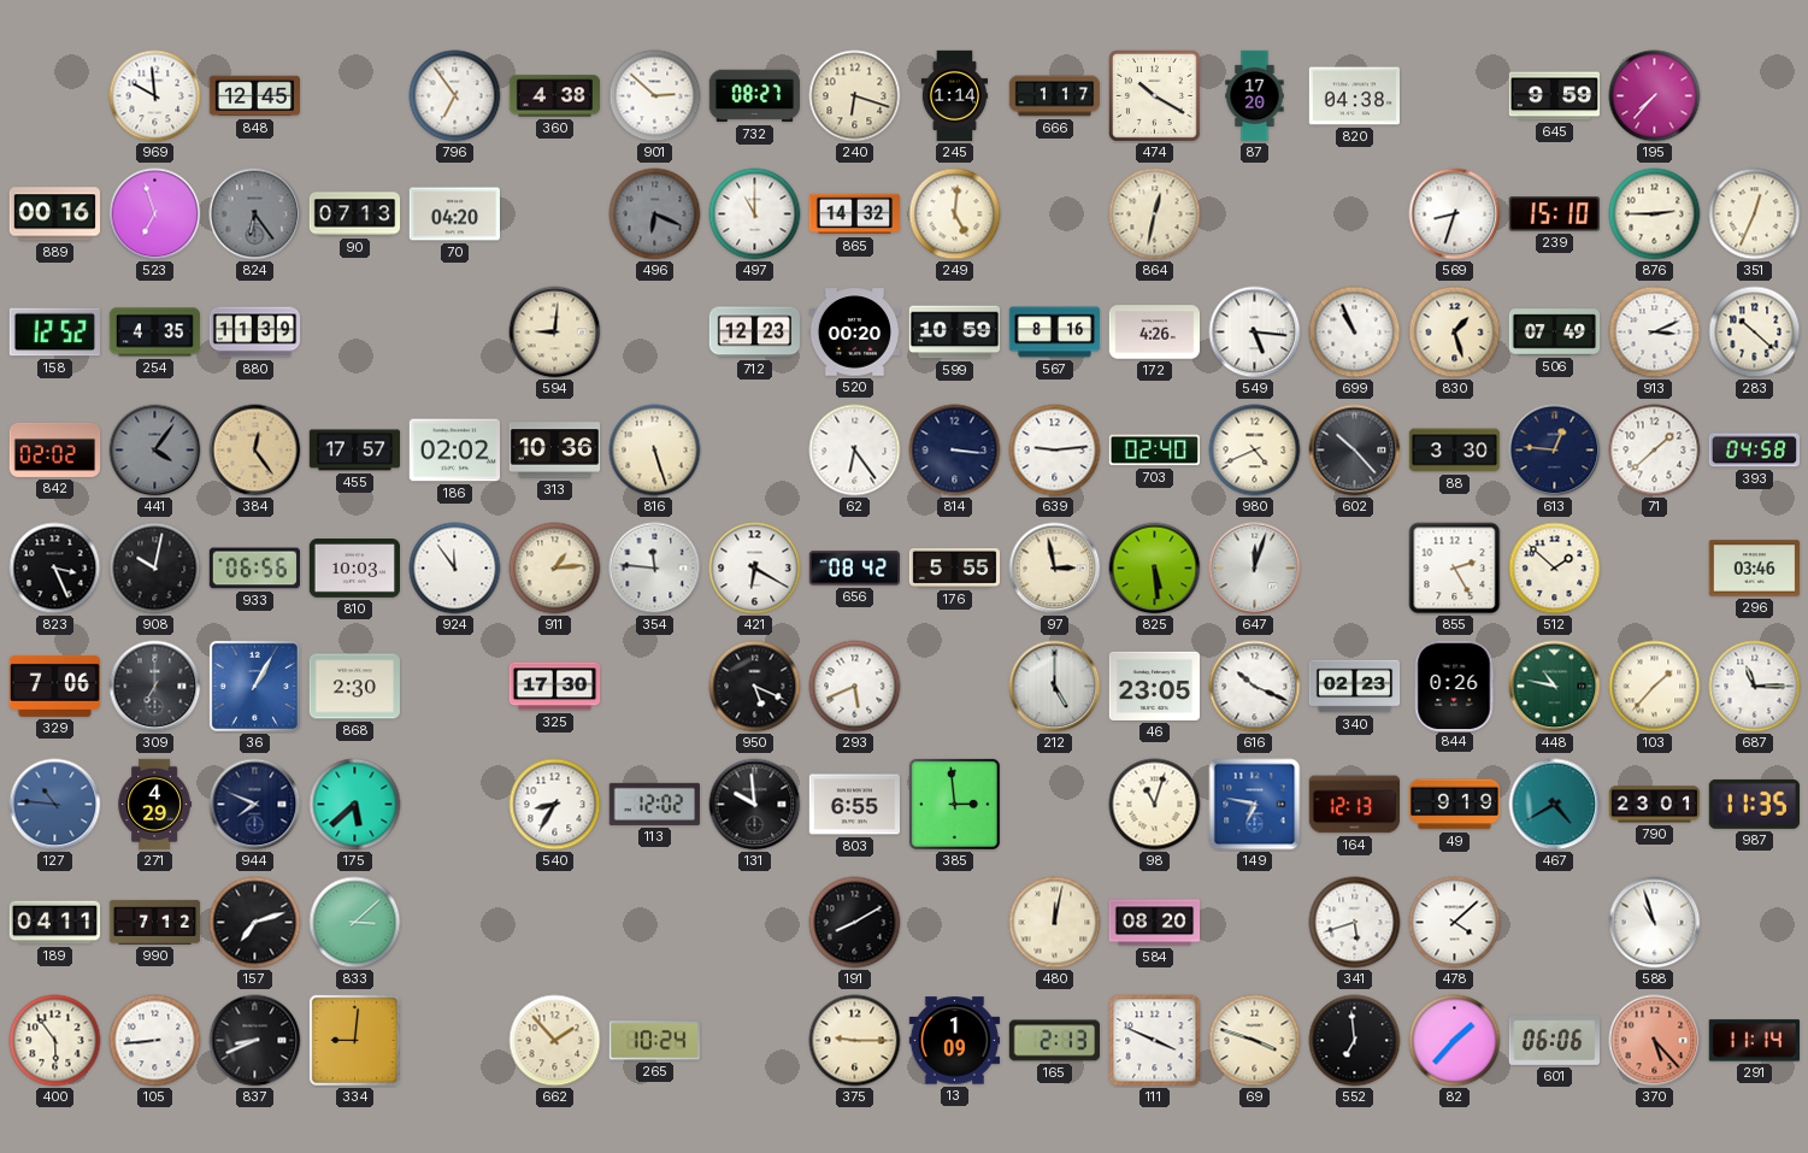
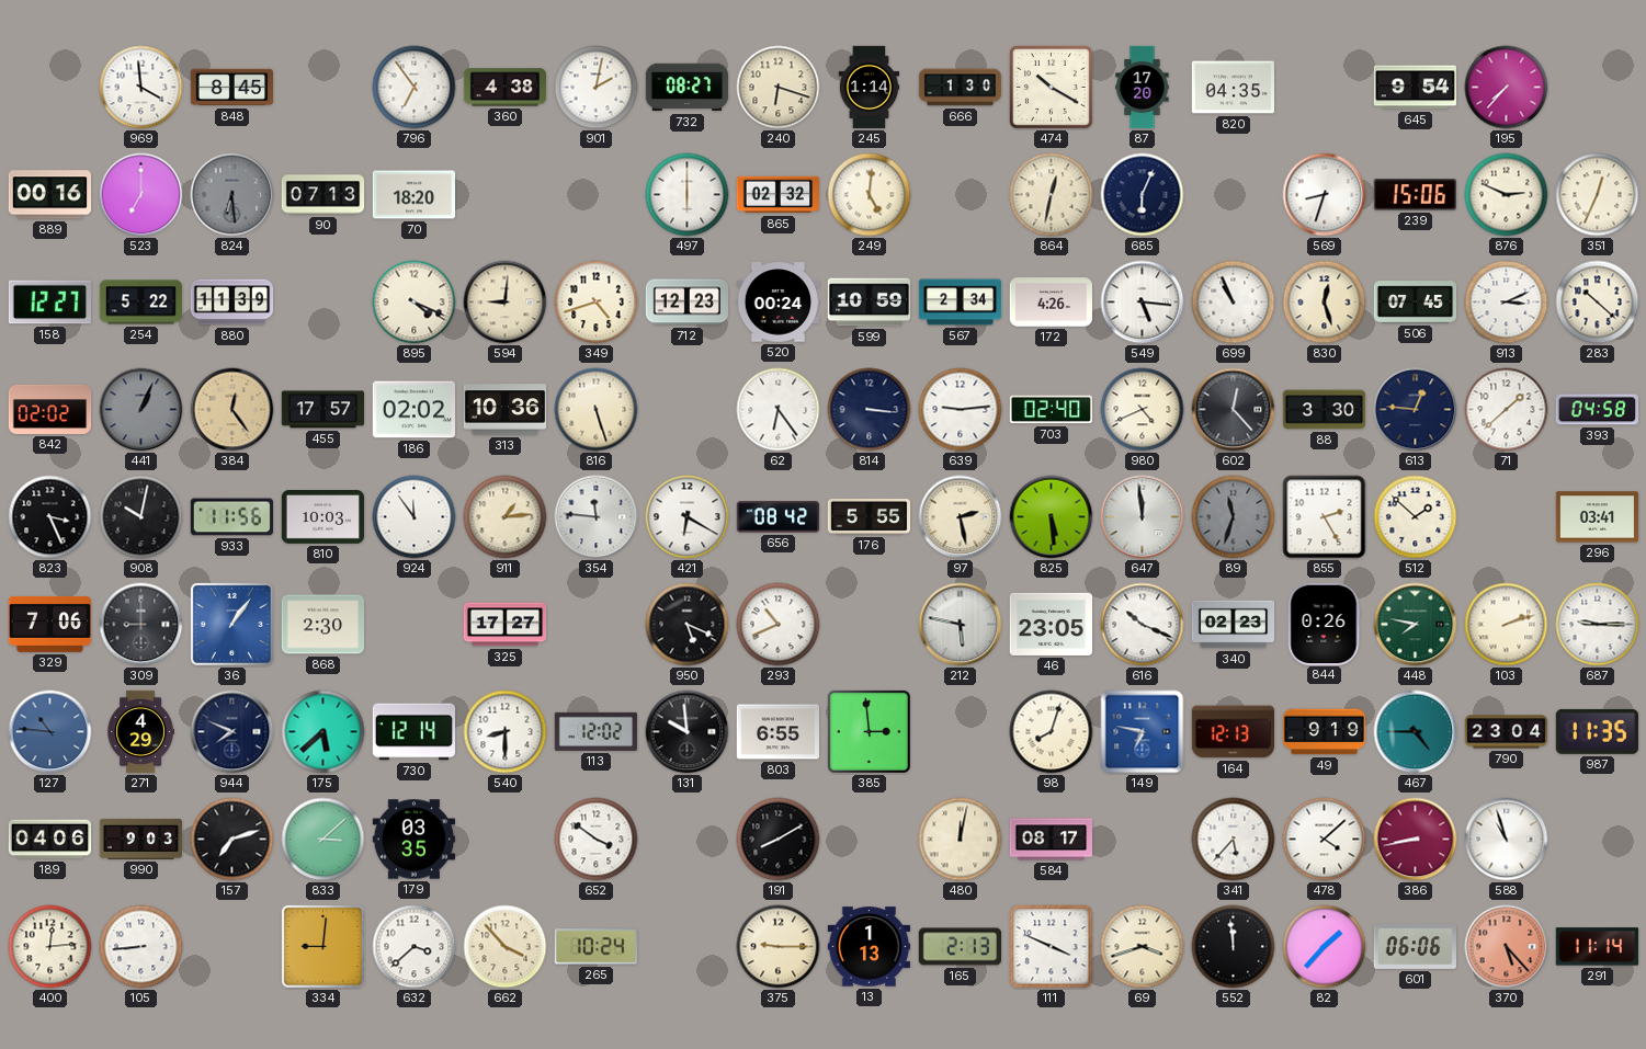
969: 9:59 -> 3:59 (141, 88)
848: 12:45 -> 8:45 (231, 88)
901: 2:52 -> 2:02 (597, 88)
666: 1:17 -> 1:30 (961, 88)
820: 04:38 -> 04:35 (1233, 88)
645: 9:59 -> 9:54 (1415, 88)
523: 6:57 -> 7:00 (141, 195)
824: 6:24 -> 6:29 (232, 195)
70: 04:20 -> 18:20 (413, 195)
496: 6:19 -> none (655, 214)
497: 11:00 -> 6:00 (688, 195)
865: 14:32 -> 02:32 (777, 195)
685: none -> 6:04 (1143, 195)
239: 15:10 -> 15:06 (1415, 195)
876: 2:45 -> 2:49 (1507, 195)
158: 12:52 -> 12:27 (49, 303)
254: 4:35 -> 5:22 (141, 303)
895: none -> 4:19 (415, 303)
349: none -> 4:42 (597, 303)
520: 00:20 -> 00:24 (779, 303)
567: 8:16 -> 2:34 (961, 303)
830: 1:27 -> 12:27 (1325, 303)
506: 07:49 -> 07:45 (1416, 303)
441: 4:06 -> 1:04 (141, 410)
602: 10:23 -> 12:23 (1234, 410)
933: 06:56 -> 11:56 (231, 517)
97: 2:58 -> 2:28 (961, 517)
647: 12:03 -> 11:59 (1143, 517)
89: none -> 11:33 (1234, 517)
296: 03:46 -> 03:41 (1598, 517)
309: 7:00 -> 9:00 (141, 625)
36: 1:05 -> 1:06 (231, 624)
325: 17:30 -> 17:27 (506, 625)
293: 5:41 -> 10:41 (779, 625)
212: 5:00 -> 5:47 (961, 625)
448: 10:47 -> 7:47 (1416, 625)
103: 1:37 -> 2:12 (1507, 625)
687: 11:15 -> 9:15 (1598, 625)
730: none -> 12:14 (413, 732)
540: 8:35 -> 8:30 (506, 732)
98: 11:03 -> 8:03 (1052, 732)
467: 4:40 -> 4:45 (1416, 732)
790: 23:01 -> 23:04 (1507, 732)
189: 04:11 -> 04:06 (50, 840)
990: 7:12 -> 9:03 (141, 839)
179: none -> 03:35 (413, 840)
652: none -> 3:51 (597, 840)
584: 08:20 -> 08:17 (1052, 840)
341: 5:42 -> 5:37 (1234, 840)
386: none -> 8:43 (1416, 840)
400: 5:54 -> 12:14 (50, 947)
837: 8:41 -> none (255, 1041)
632: none -> 3:38 (415, 947)
662: 1:53 -> 3:53 (506, 947)
13: 1:09 -> 1:13 (870, 947)
69: 3:48 -> 3:42 (1143, 947)
552: 6:59 -> 11:59 (1234, 947)
